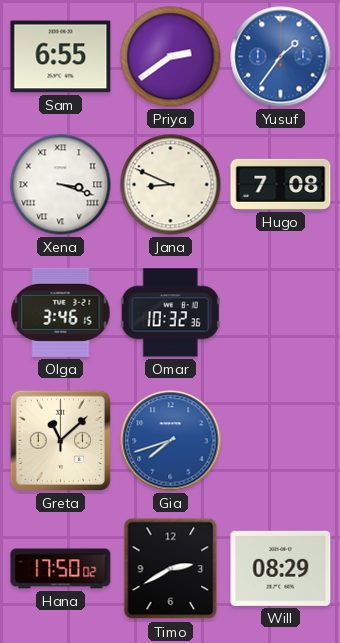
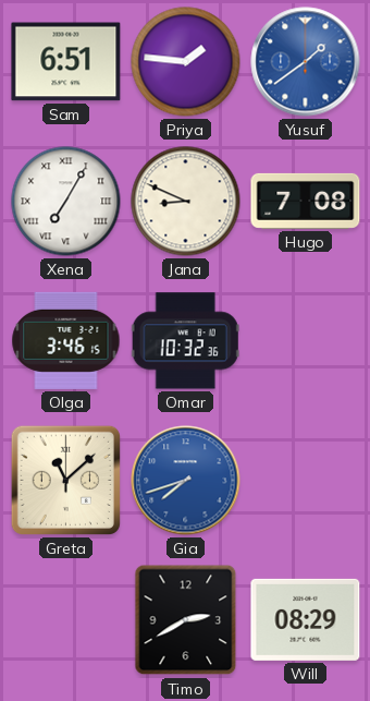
Sam: 6:55 -> 6:51 (66, 62)
Priya: 2:39 -> 1:46 (186, 62)
Yusuf: 1:36 -> 1:39 (306, 62)
Xena: 3:18 -> 7:05 (66, 202)
Hana: 17:50 -> none (61, 569)
